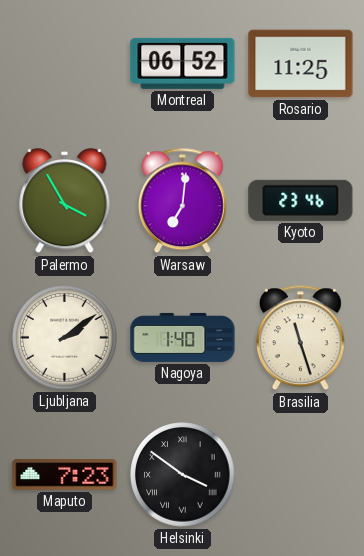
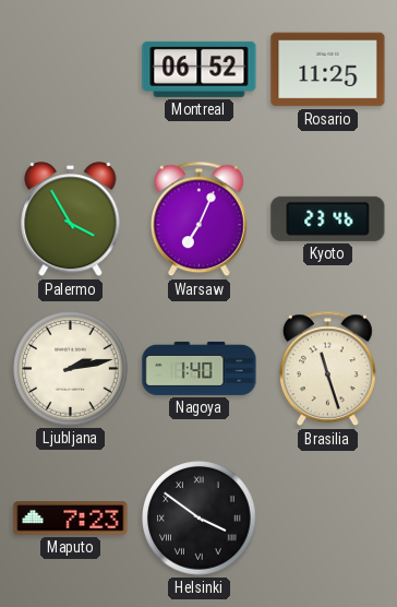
Warsaw: 7:01 -> 7:04 (198, 219)
Ljubljana: 2:09 -> 2:13 (71, 369)
